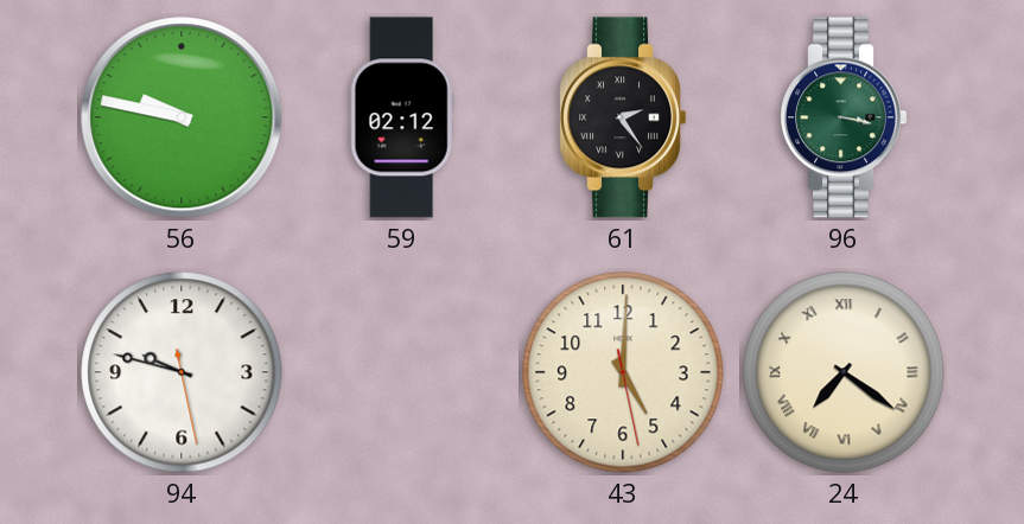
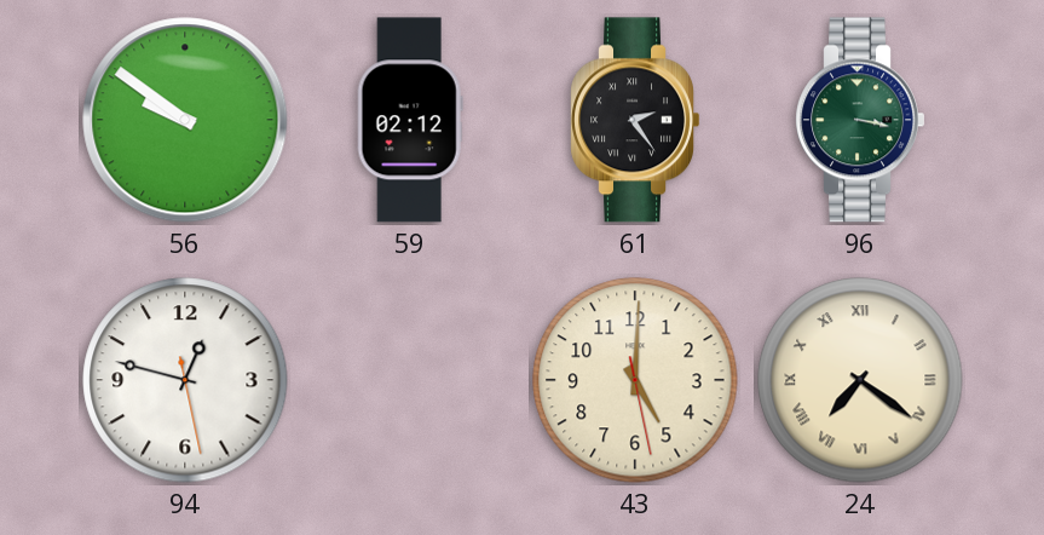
56: 9:47 -> 9:51 (185, 120)
94: 9:47 -> 12:47 (185, 380)
